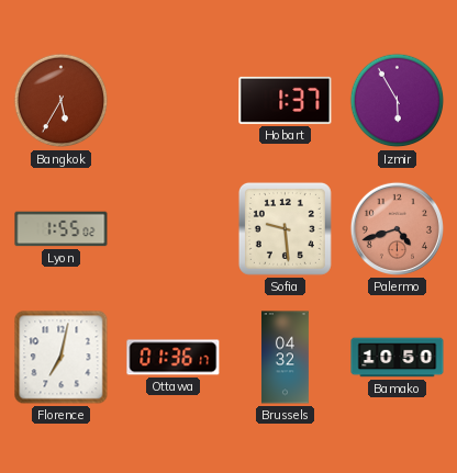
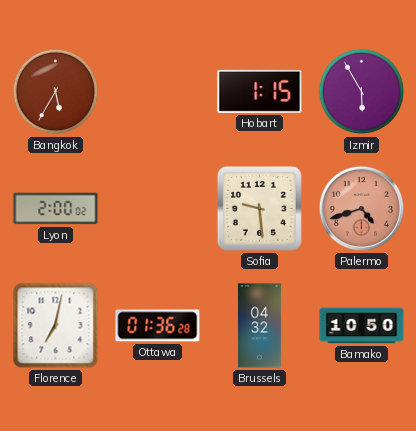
Hobart: 1:37 -> 1:15 (260, 91)
Lyon: 1:55 -> 2:00 (56, 209)
Ottawa: 01:36:17 -> 01:36:28 (158, 326)
